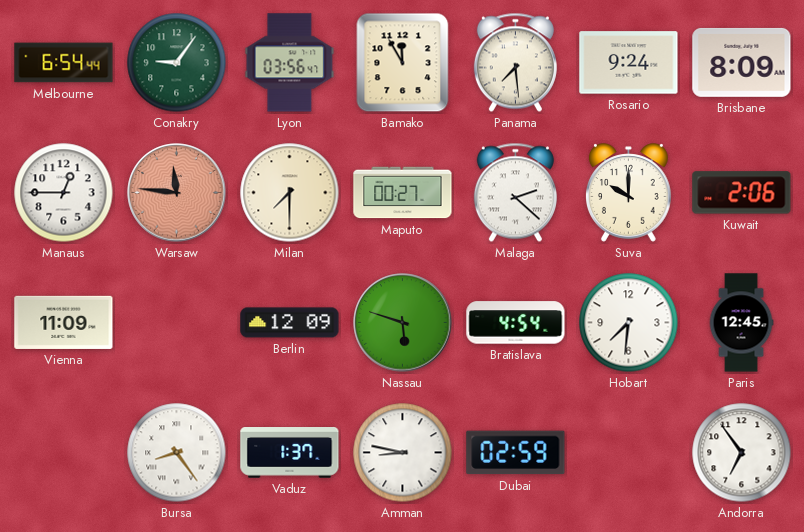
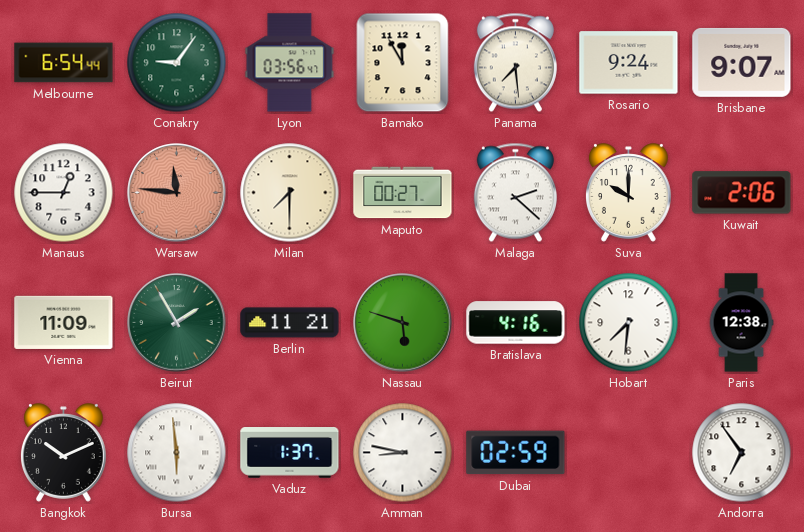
Brisbane: 8:09 -> 9:07 (742, 62)
Beirut: none -> 1:55 (177, 323)
Berlin: 12:09 -> 11:21 (290, 323)
Bratislava: 4:54 -> 4:16 (516, 323)
Paris: 12:45 -> 12:38 (741, 323)
Bangkok: none -> 10:11 (64, 453)
Bursa: 8:24 -> 5:59 (177, 453)
